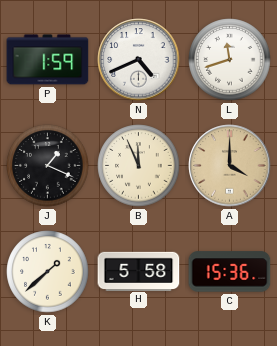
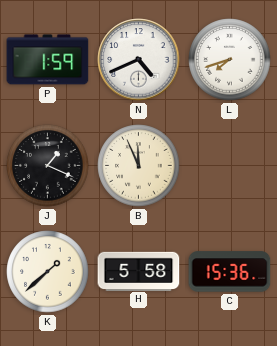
L: 11:42 -> 7:42 (230, 60)
A: 4:00 -> none (230, 166)
